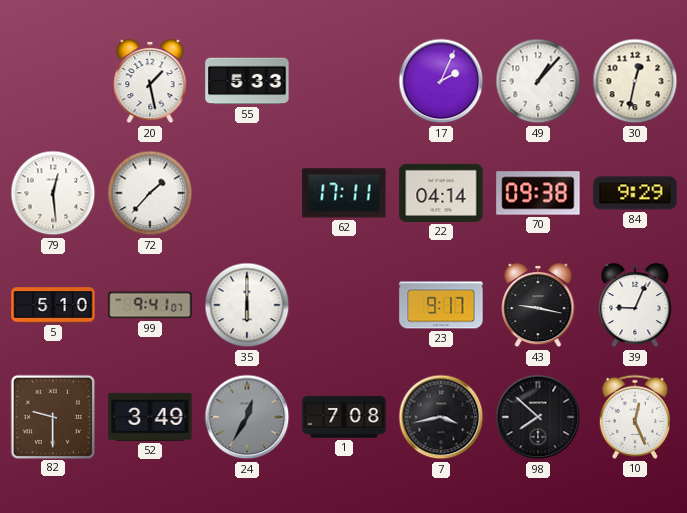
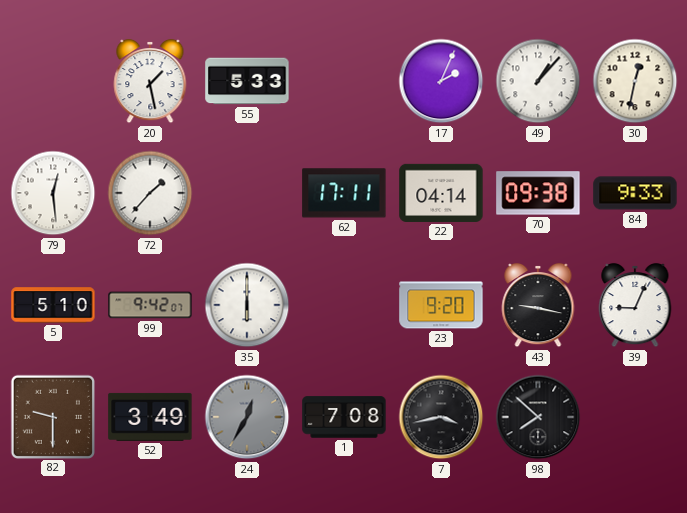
84: 9:29 -> 9:33 (635, 193)
99: 9:41 -> 9:42 (150, 305)
23: 9:17 -> 9:20 (441, 305)
10: 12:26 -> none (634, 417)
